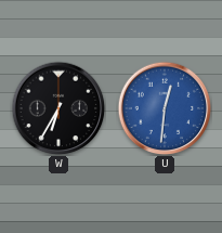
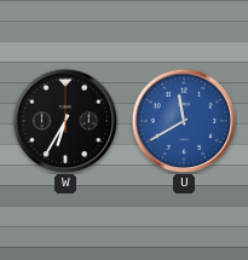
U: 12:31 -> 11:40 (184, 121)
